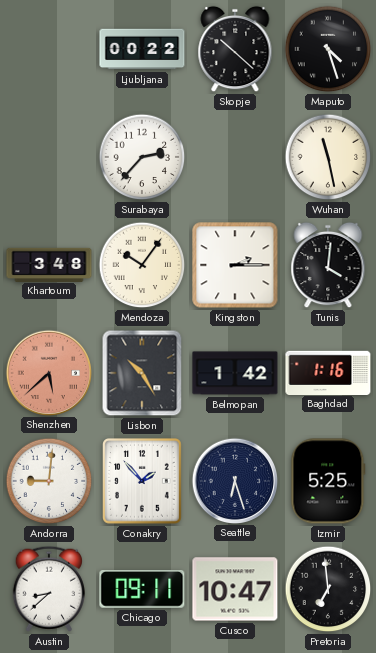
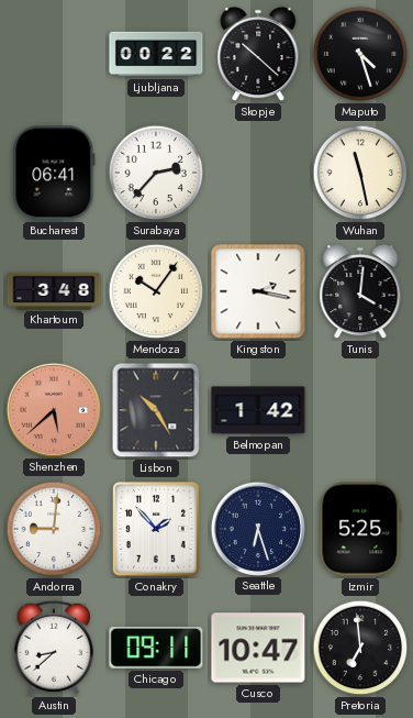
Bucharest: none -> 06:41 (54, 173)
Kingston: 2:15 -> 2:17 (258, 291)
Baghdad: 1:16 -> none (328, 372)
